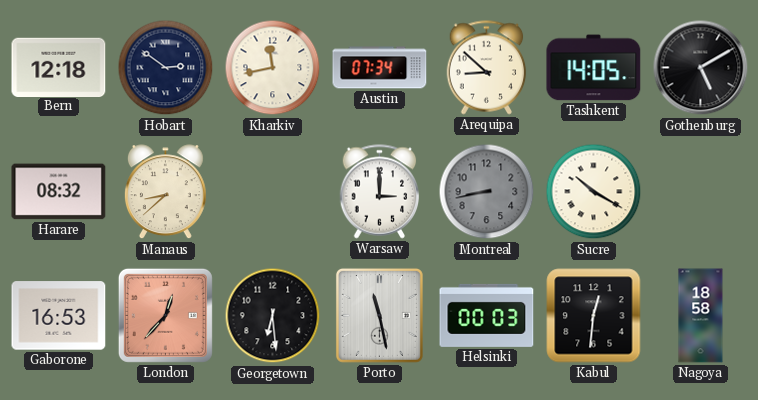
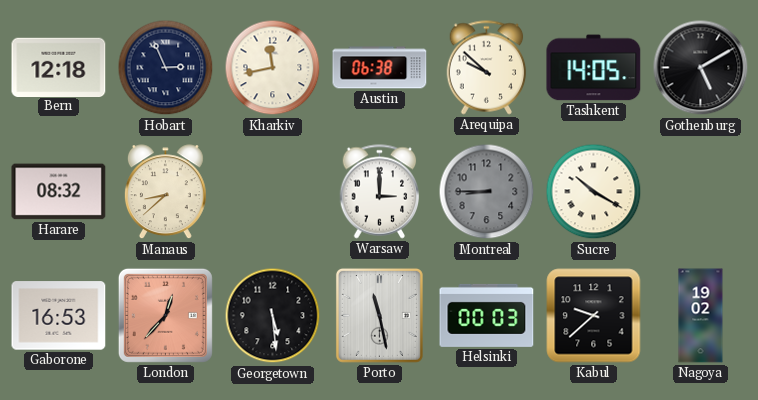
Hobart: 2:51 -> 2:56 (166, 68)
Austin: 07:34 -> 06:38 (380, 68)
Arequipa: 8:52 -> 9:52 (487, 68)
Montreal: 8:43 -> 8:45 (487, 192)
Georgetown: 6:29 -> 5:29 (273, 316)
Kabul: 12:31 -> 9:38 (594, 316)
Nagoya: 18:58 -> 19:02 (701, 316)
